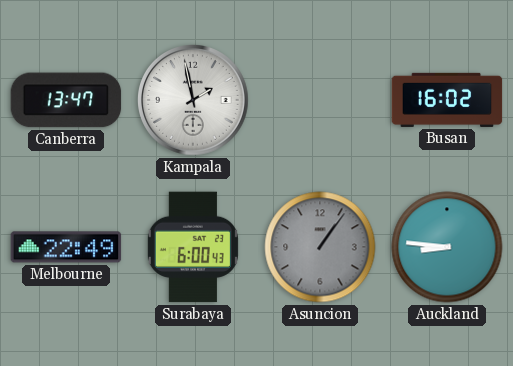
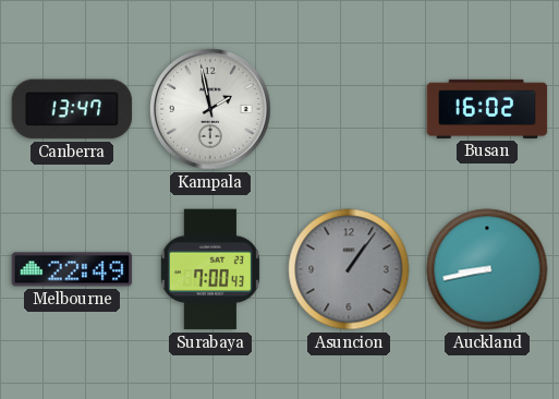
Surabaya: 6:00 -> 7:00 (210, 269)
Auckland: 8:46 -> 8:43 (487, 269)
